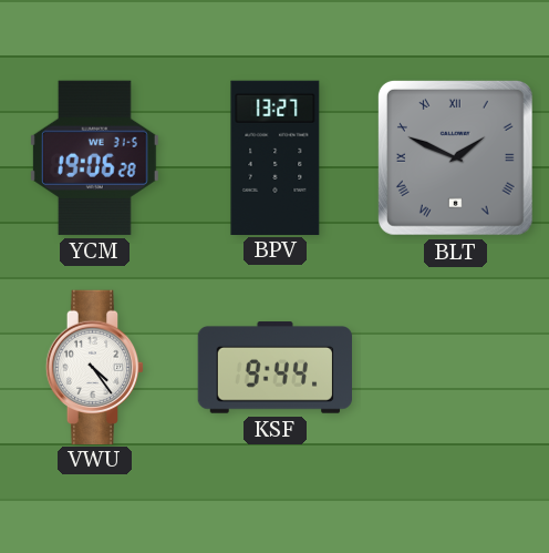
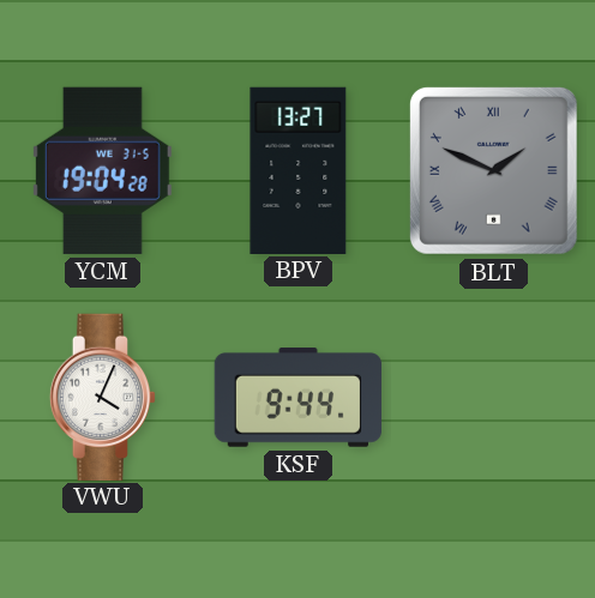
YCM: 19:06 -> 19:04 (102, 170)
VWU: 4:24 -> 4:04 (103, 397)
